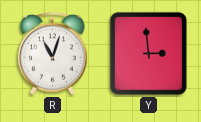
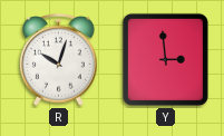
R: 11:03 -> 10:03 (59, 60)
